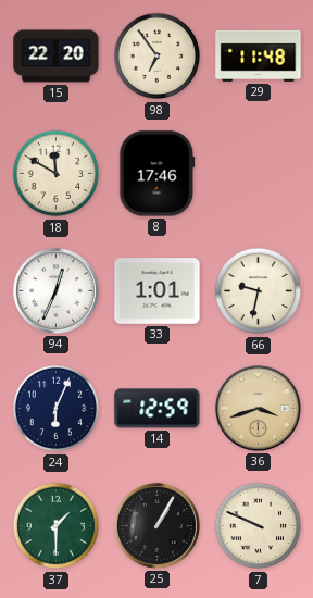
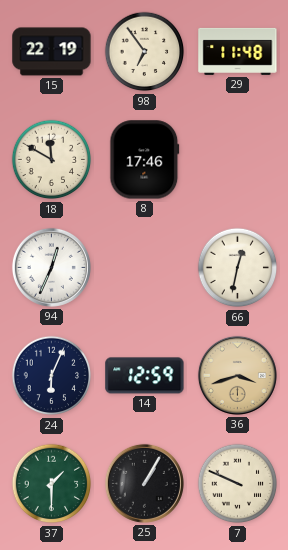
15: 22:20 -> 22:19 (52, 52)
33: 1:01 -> none (158, 291)
66: 9:32 -> 12:32 (238, 268)
